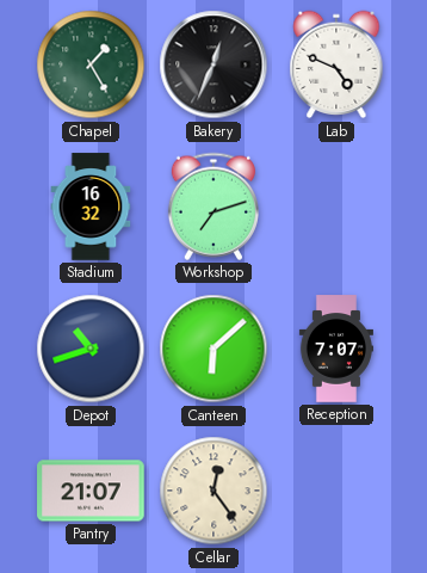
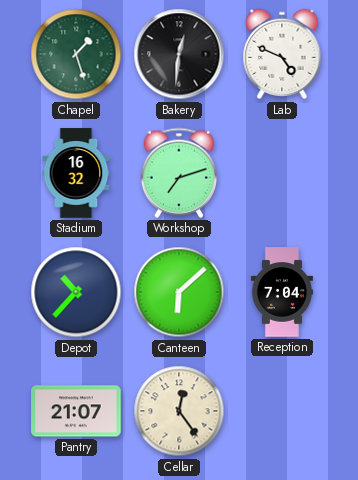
Chapel: 1:25 -> 1:27 (76, 54)
Bakery: 12:34 -> 12:31 (179, 54)
Depot: 10:42 -> 10:37 (76, 292)
Reception: 7:07 -> 7:04 (282, 292)
